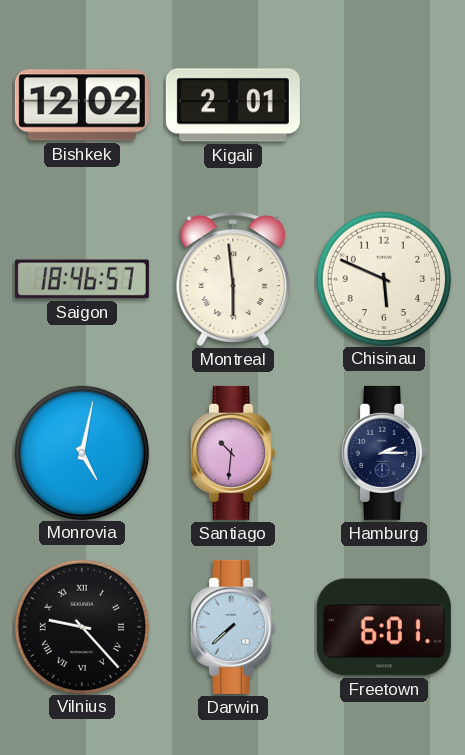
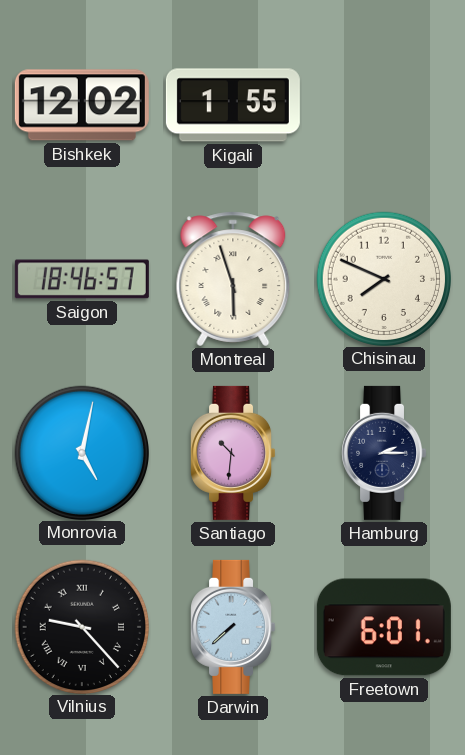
Kigali: 2:01 -> 1:55 (233, 105)
Montreal: 5:59 -> 5:57 (233, 279)
Chisinau: 5:49 -> 7:49 (383, 278)
